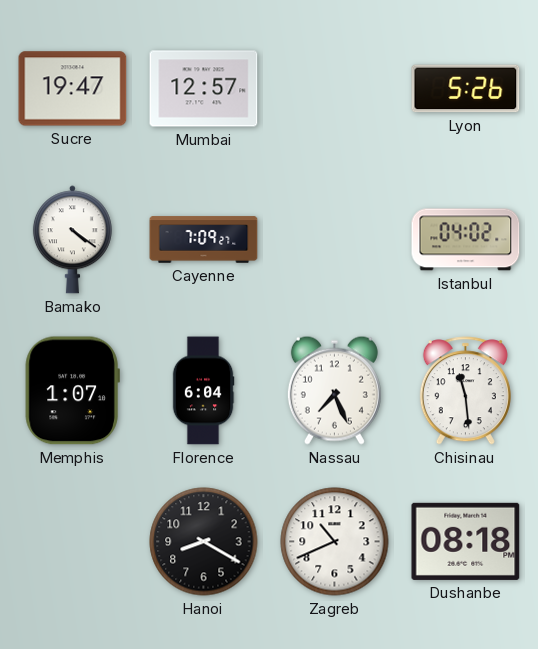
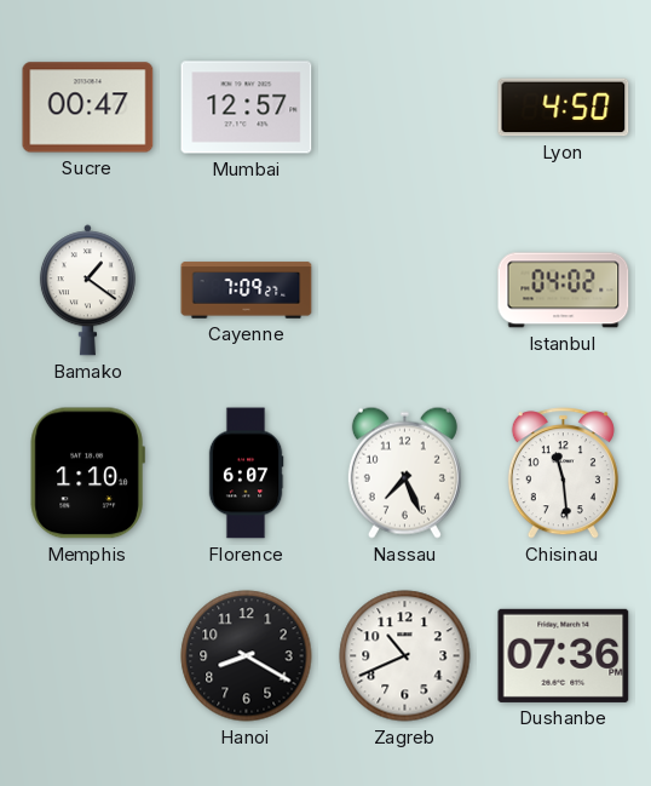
Sucre: 19:47 -> 00:47 (88, 108)
Lyon: 5:26 -> 4:50 (564, 108)
Bamako: 4:21 -> 1:21 (87, 291)
Memphis: 1:07 -> 1:10 (87, 474)
Florence: 6:04 -> 6:07 (246, 474)
Dushanbe: 08:18 -> 07:36 (564, 655)
